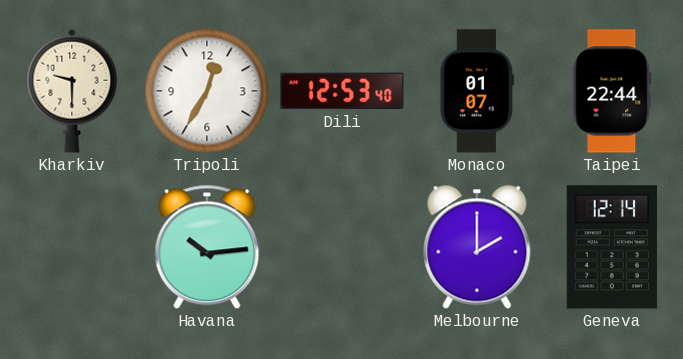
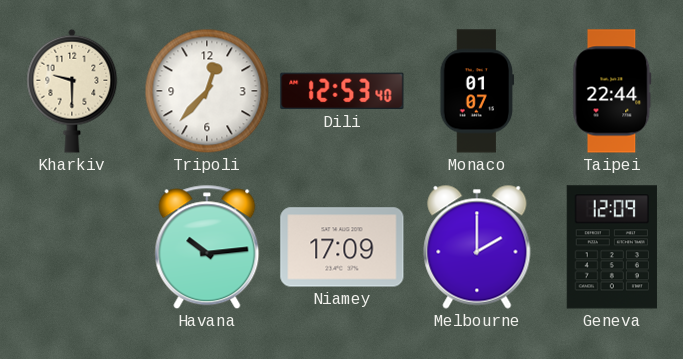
Tripoli: 12:35 -> 12:37 (207, 91)
Niamey: none -> 17:09 (342, 247)
Geneva: 12:14 -> 12:09 (611, 247)
